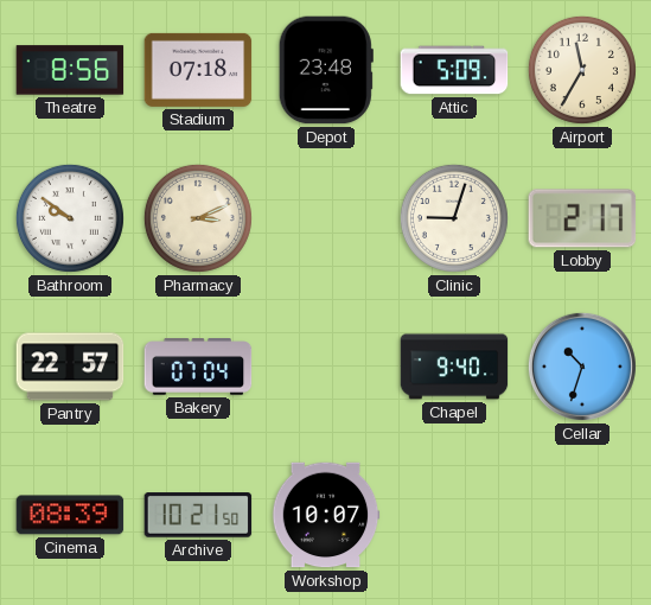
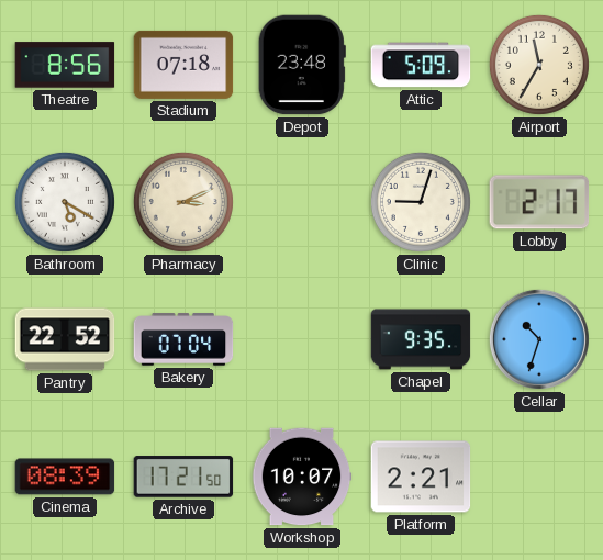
Bathroom: 9:51 -> 5:20 (65, 202)
Pantry: 22:57 -> 22:52 (65, 339)
Chapel: 9:40 -> 9:35 (421, 339)
Archive: 10:21 -> 17:21 (183, 477)
Platform: none -> 2:21 (421, 477)
